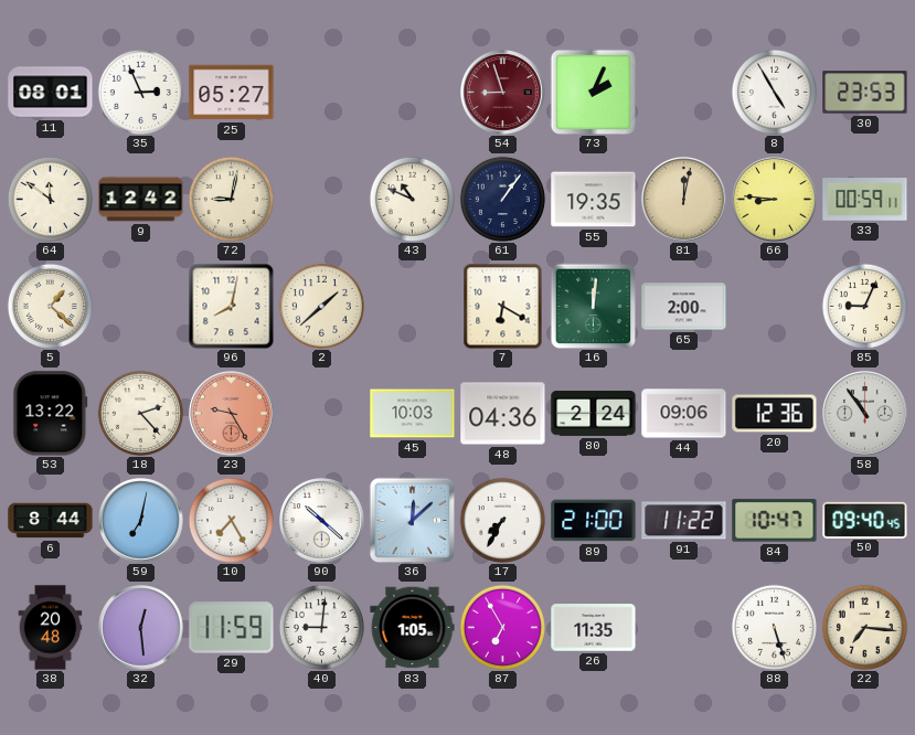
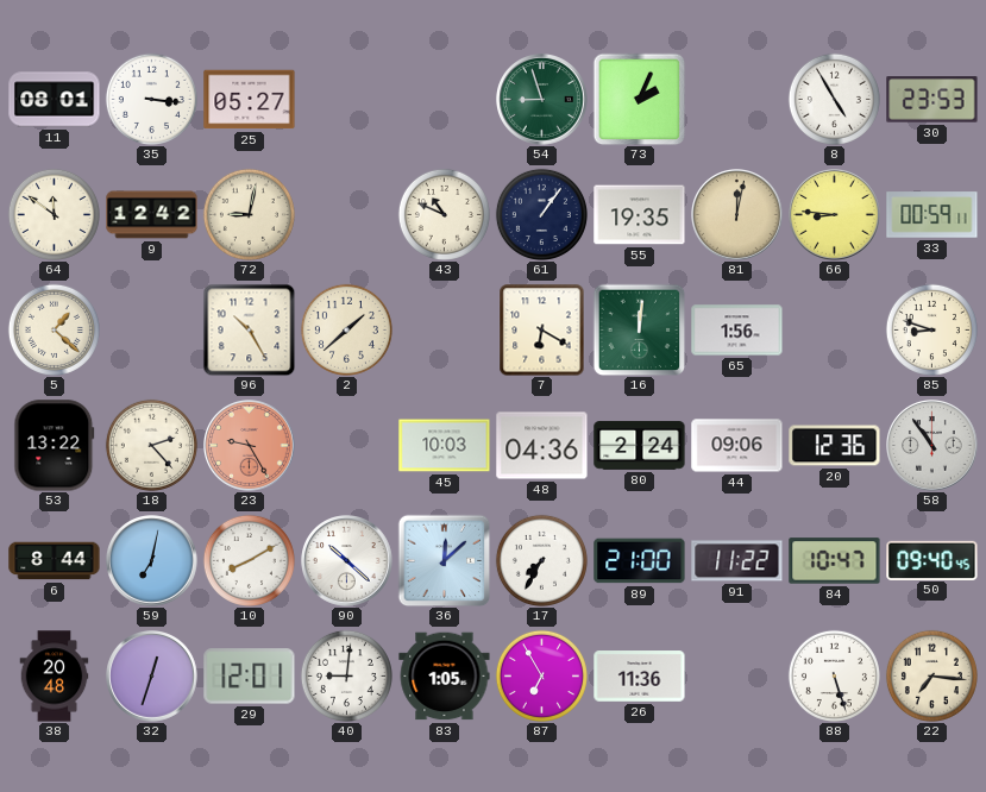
35: 2:56 -> 3:16 (151, 99)
54 dial: burgundy -> green (542, 100)
96: 8:02 -> 10:25 (249, 329)
65: 2:00 -> 1:56 (737, 331)
85: 9:04 -> 8:48 (931, 329)
10: 7:25 -> 8:10 (249, 560)
32: 12:29 -> 12:33 (152, 677)
29: 11:59 -> 12:01 (250, 677)
26: 11:35 -> 11:36 (640, 677)
